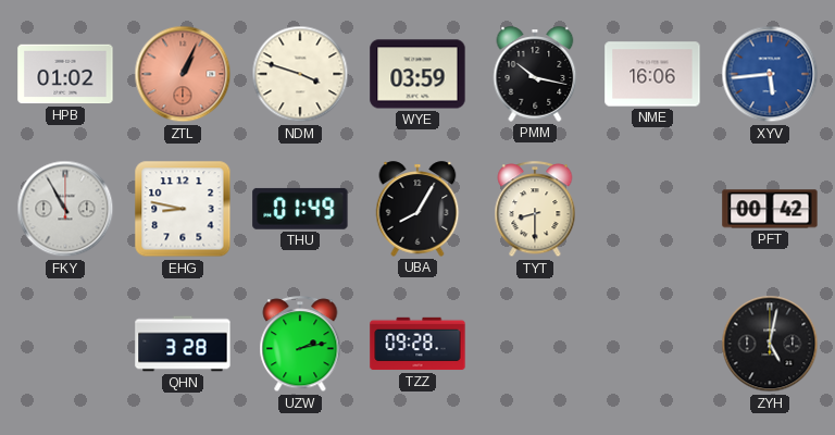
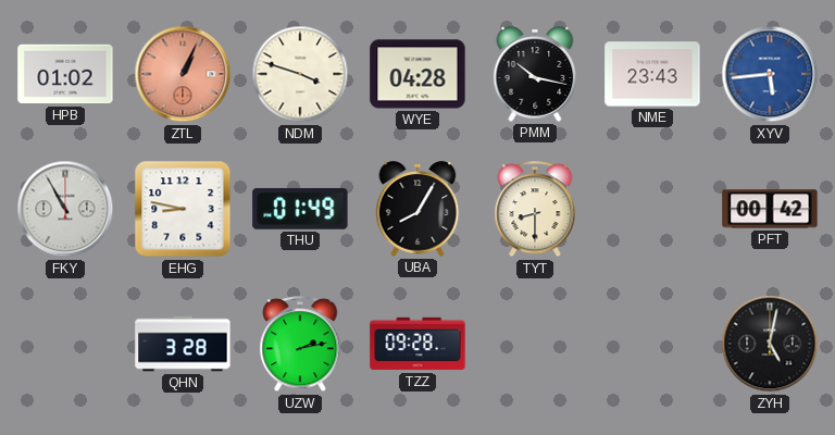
WYE: 03:59 -> 04:28 (417, 74)
NME: 16:06 -> 23:43 (652, 74)
